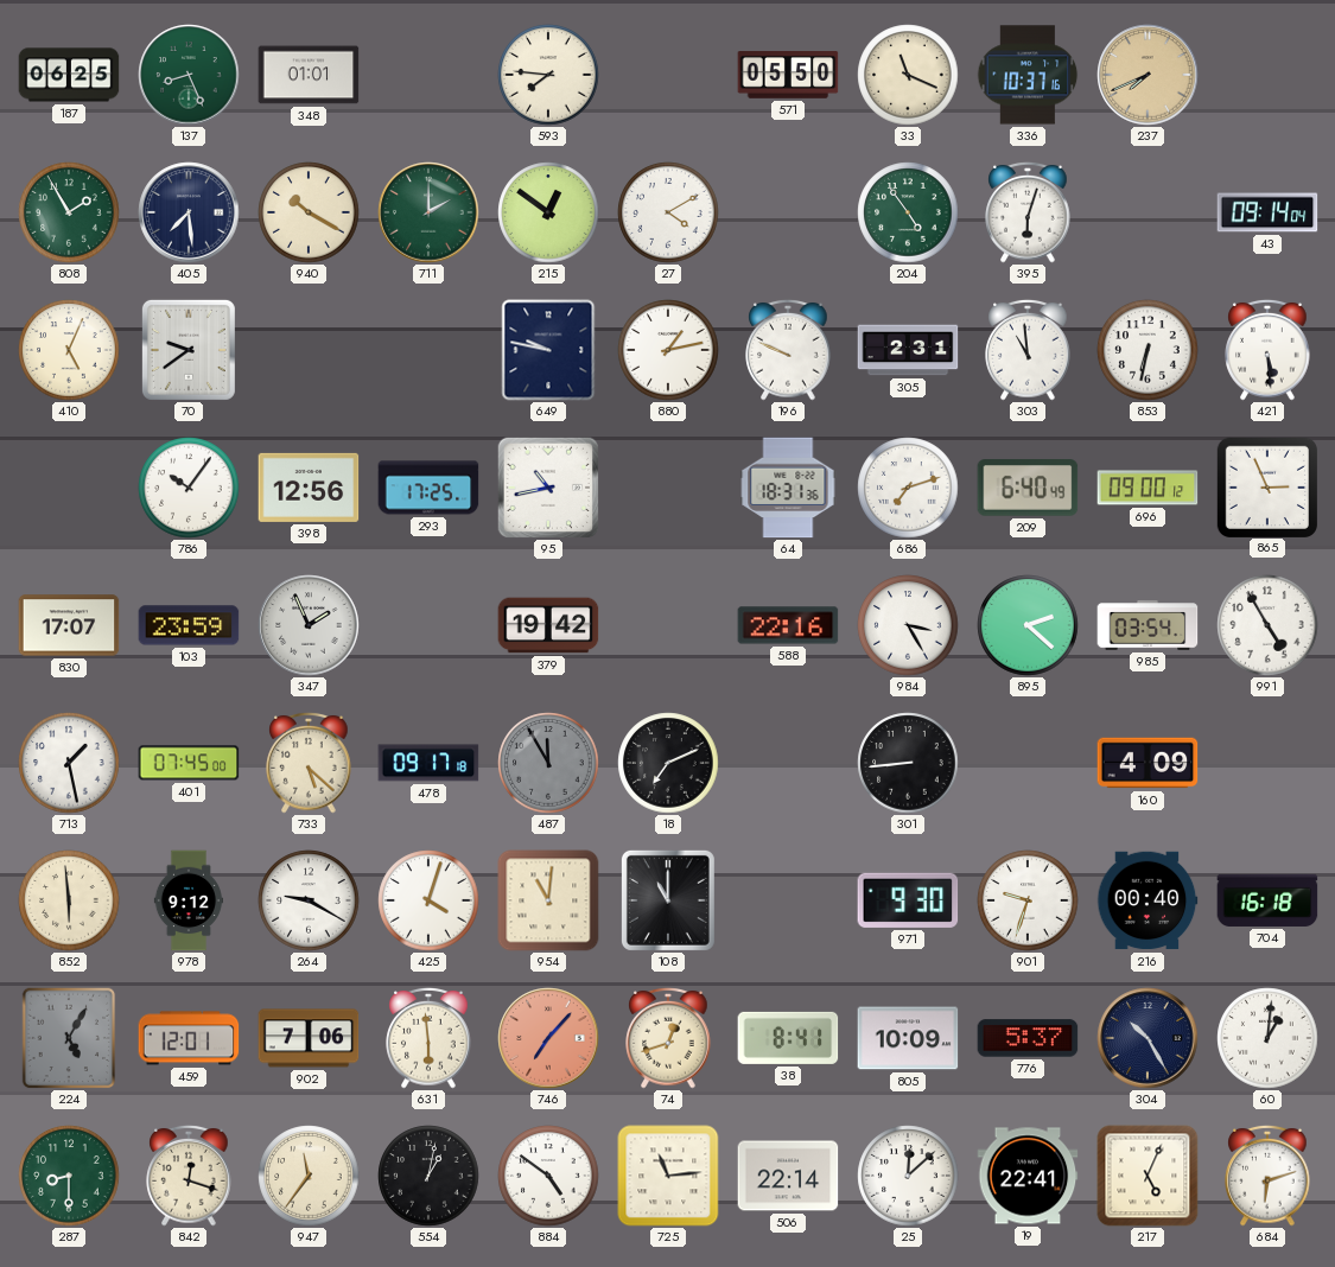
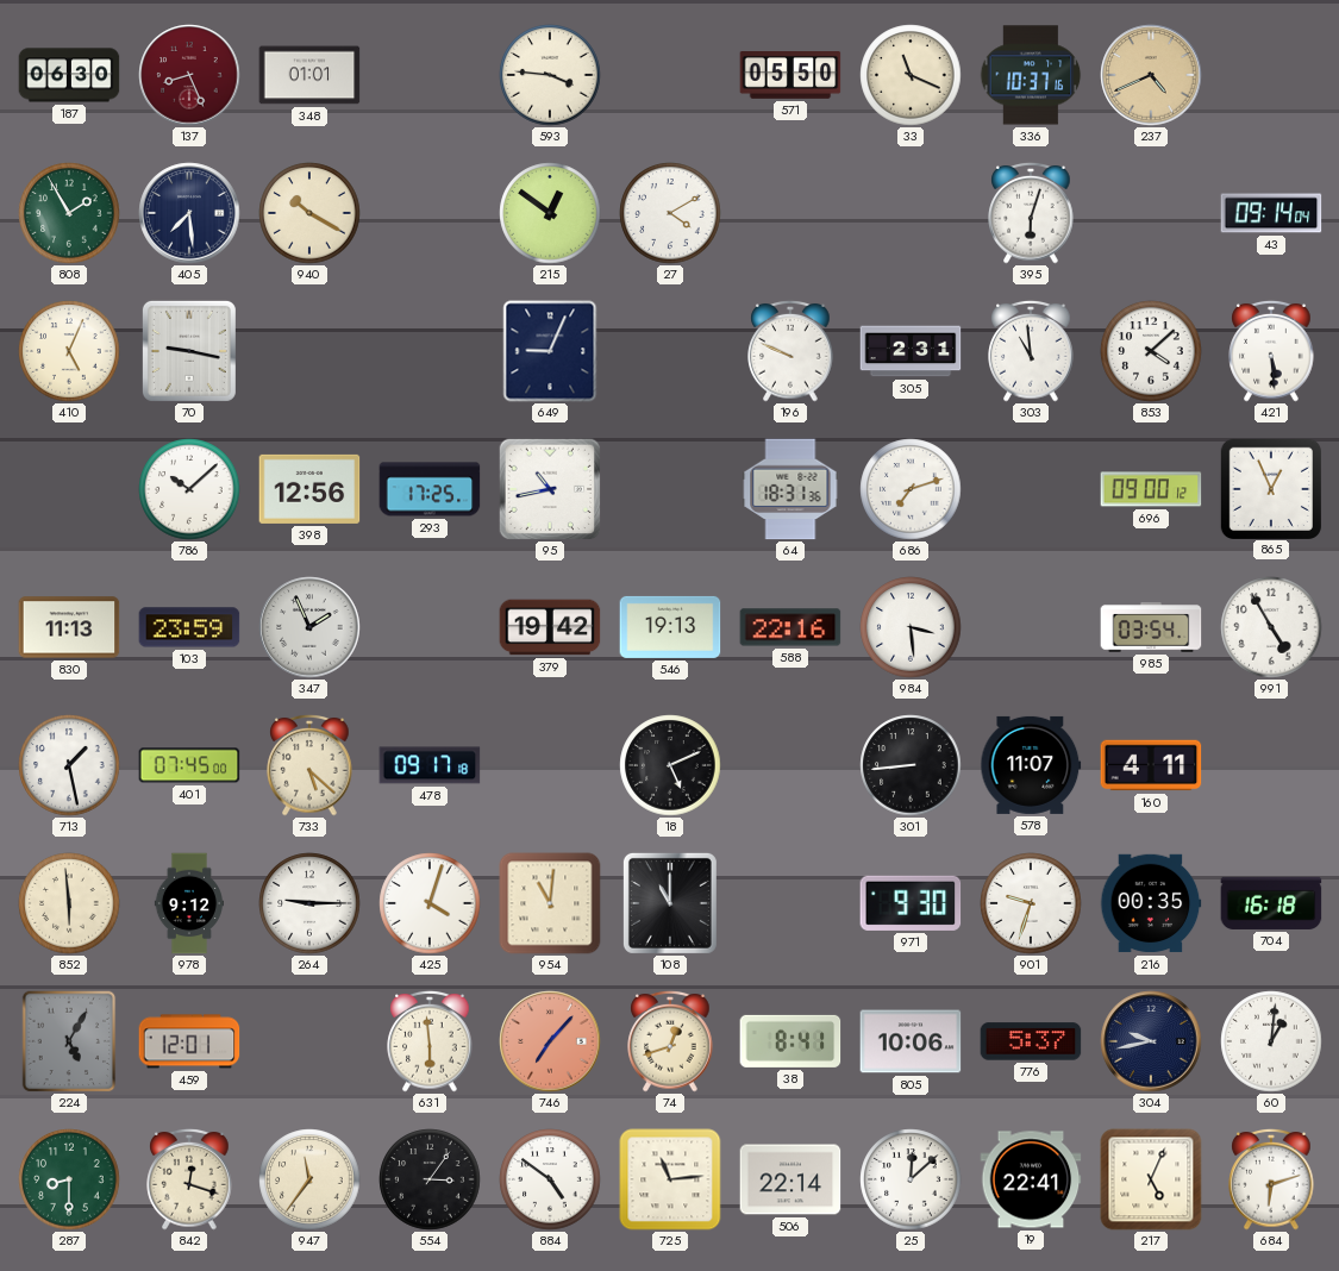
187: 06:25 -> 06:30 (69, 75)
137 dial: green -> burgundy (189, 75)
593: 7:46 -> 3:46 (550, 75)
237: 7:41 -> 4:41 (1151, 75)
711: 2:00 -> none (428, 212)
204: 4:54 -> none (908, 212)
70: 9:39 -> 9:17 (189, 351)
649: 9:47 -> 9:04 (550, 351)
880: 1:13 -> none (668, 350)
853: 6:32 -> 4:08 (1151, 351)
786: 10:06 -> 10:08 (189, 489)
209: 6:40 -> none (1028, 488)
865: 2:56 -> 12:56 (1270, 488)
830: 17:07 -> 11:13 (69, 627)
546: none -> 19:13 (670, 627)
984: 3:25 -> 3:29 (911, 627)
895: 2:22 -> none (1028, 625)
487: 11:55 -> none (548, 763)
18: 7:11 -> 5:11 (670, 765)
578: none -> 11:07 (1031, 765)
160: 4:09 -> 4:11 (1151, 765)
264: 9:20 -> 9:15 (309, 903)
216: 00:40 -> 00:35 (1151, 903)
902: 7:06 -> none (309, 1038)
805: 10:09 -> 10:06 (911, 1041)
304: 10:25 -> 9:43 (1151, 1041)
554: 1:02 -> 3:06 (430, 1179)
